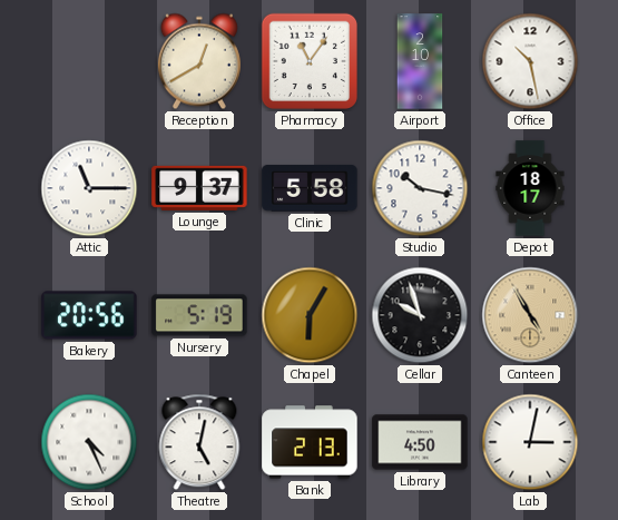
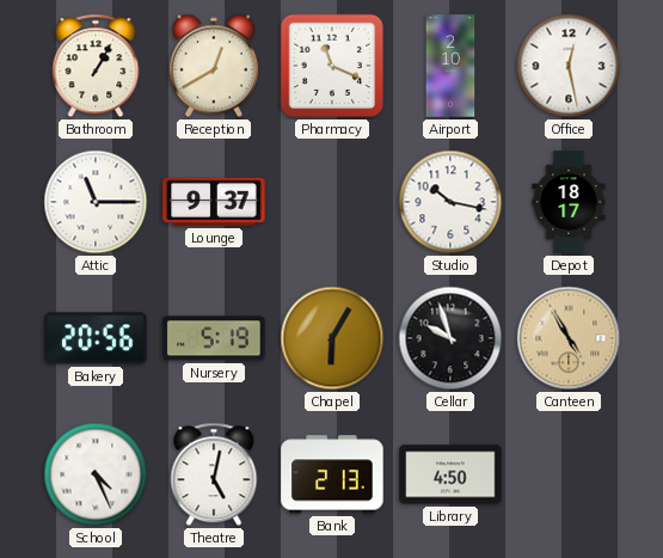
Bathroom: none -> 1:05 (96, 66)
Pharmacy: 11:06 -> 11:19 (332, 66)
Office: 10:28 -> 12:28 (569, 66)
Clinic: 5:58 -> none (310, 188)
Lab: 3:02 -> none (530, 442)
